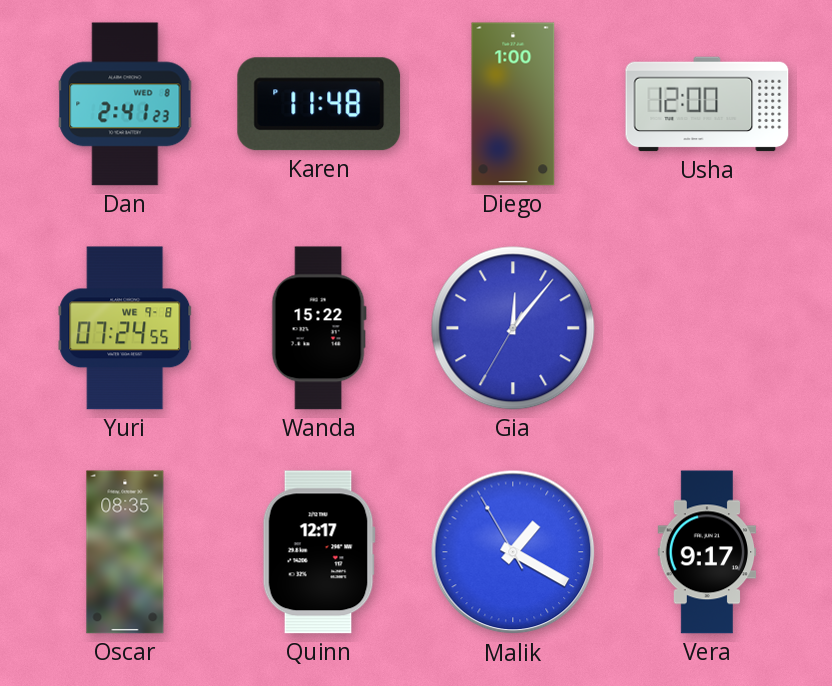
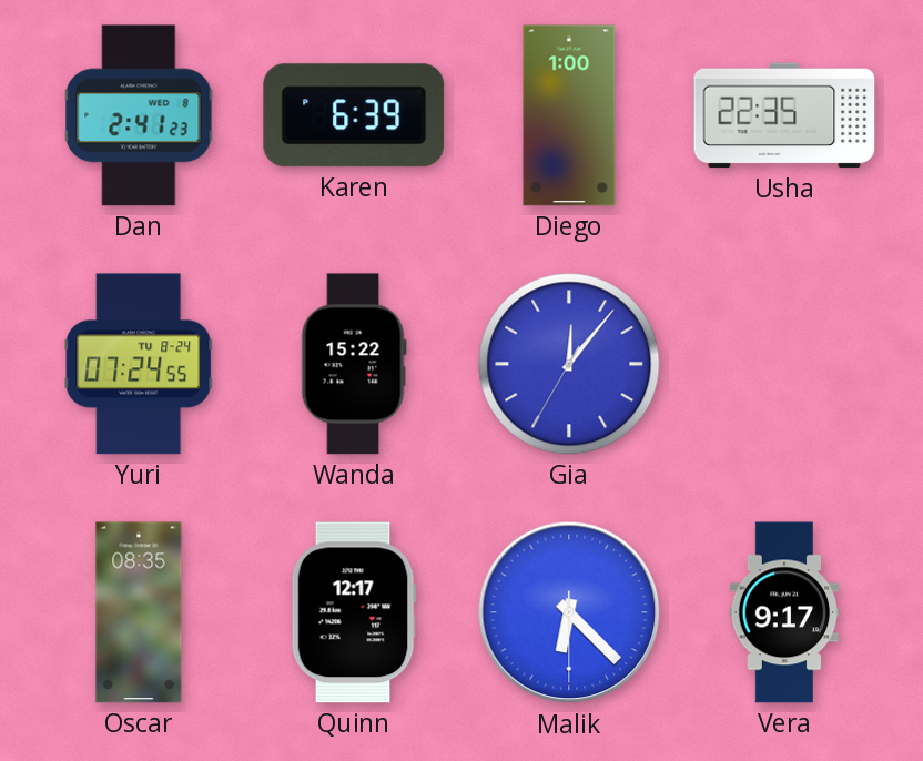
Karen: 11:48 -> 6:39 (354, 115)
Usha: 12:00 -> 22:35 (784, 115)
Yuri date: WE 9-8 -> TU 8-24 (139, 364)
Malik: 1:19 -> 6:22 (569, 612)
